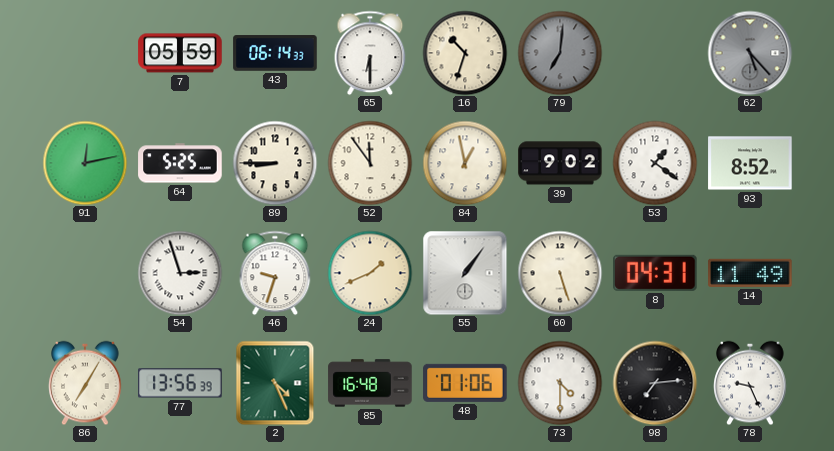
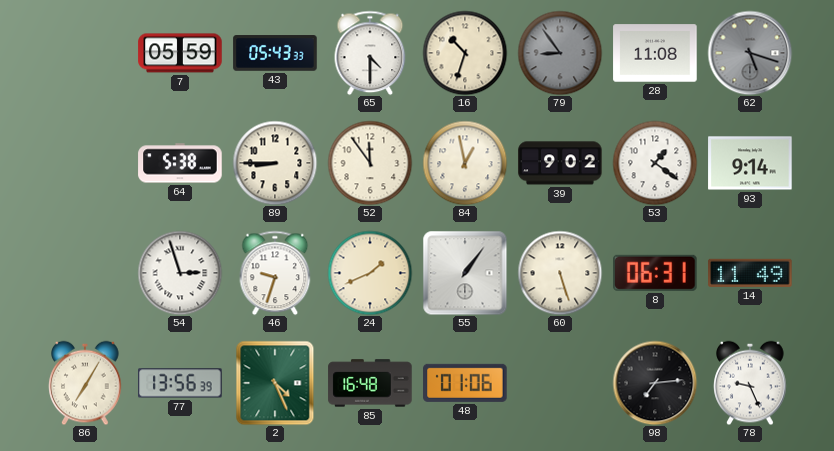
43: 06:14 -> 05:43 (275, 53)
65: 6:30 -> 4:30 (370, 53)
79: 7:01 -> 8:54 (560, 53)
28: none -> 11:08 (655, 53)
62: 5:23 -> 5:18 (750, 53)
91: 12:13 -> none (85, 163)
64: 5:25 -> 5:38 (180, 163)
93: 8:52 -> 9:14 (750, 163)
8: 04:31 -> 06:31 (656, 273)
73: 4:30 -> none (560, 383)
